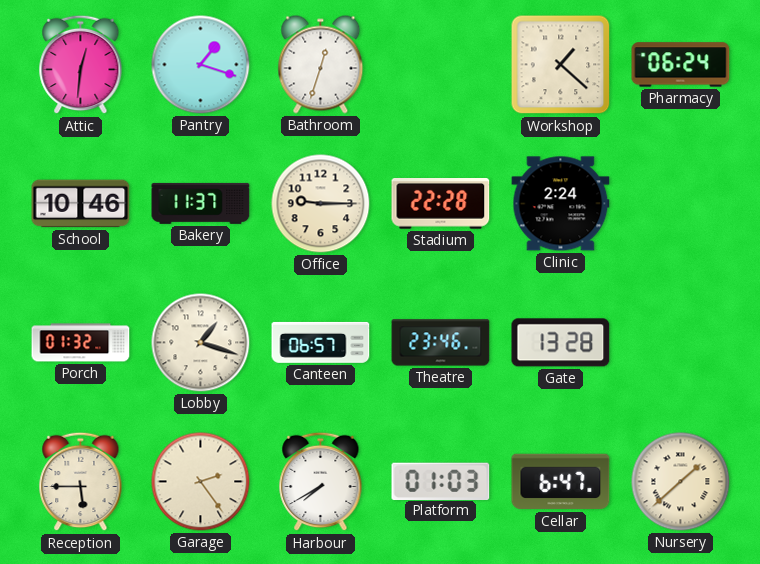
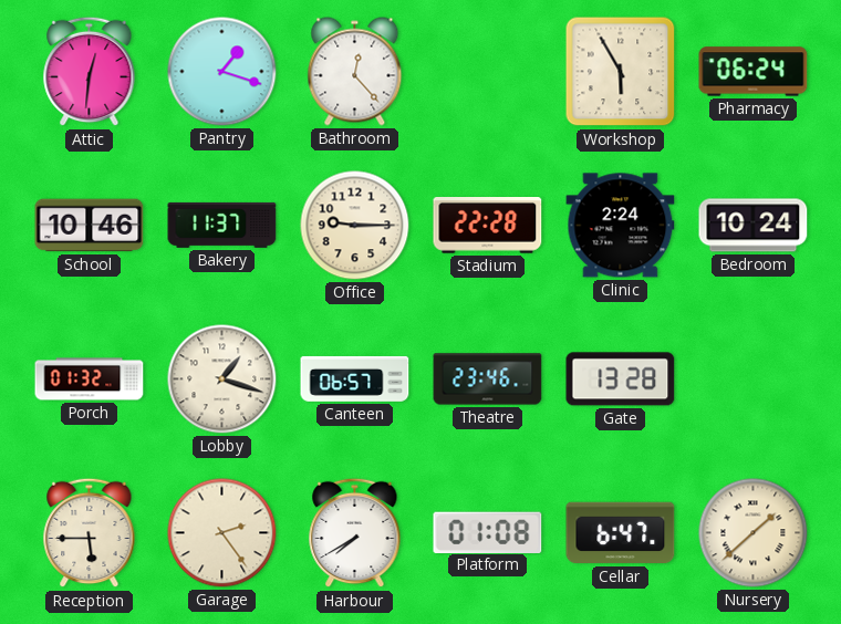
Bathroom: 12:33 -> 12:23 (355, 72)
Workshop: 1:22 -> 5:55 (621, 72)
Bedroom: none -> 10:24 (754, 226)
Platform: 01:03 -> 01:08 (488, 532)
